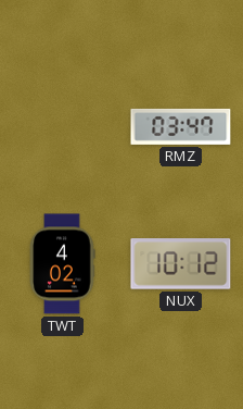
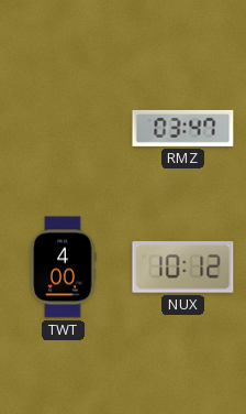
TWT: 4:02 -> 4:00 (64, 268)
